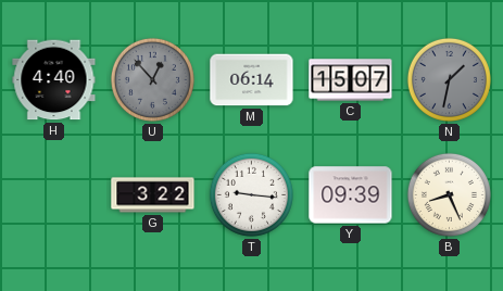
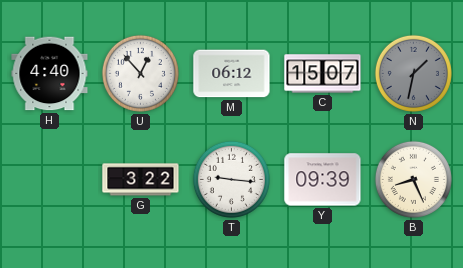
U dial: grey -> white (140, 73)
M: 06:14 -> 06:12 (232, 74)
